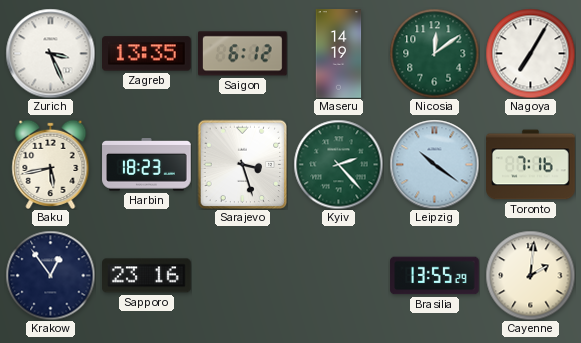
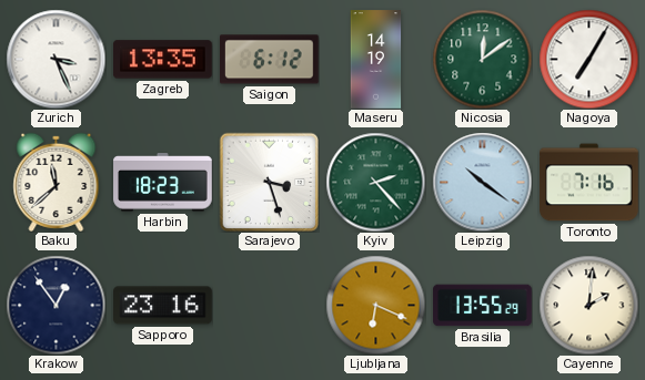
Baku: 5:43 -> 11:38 (57, 182)
Ljubljana: none -> 6:19 (375, 305)
